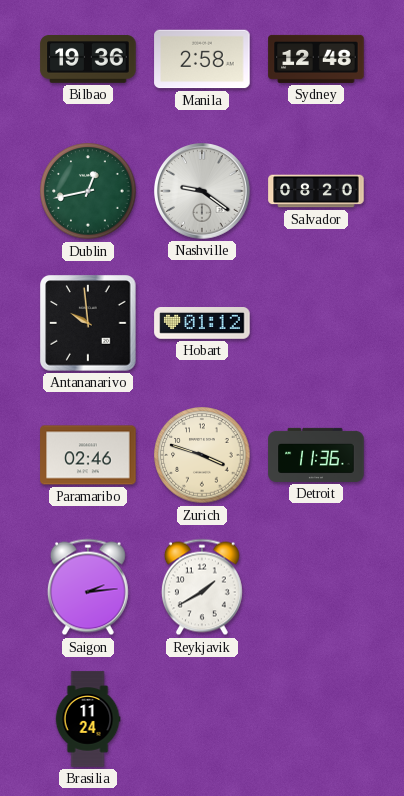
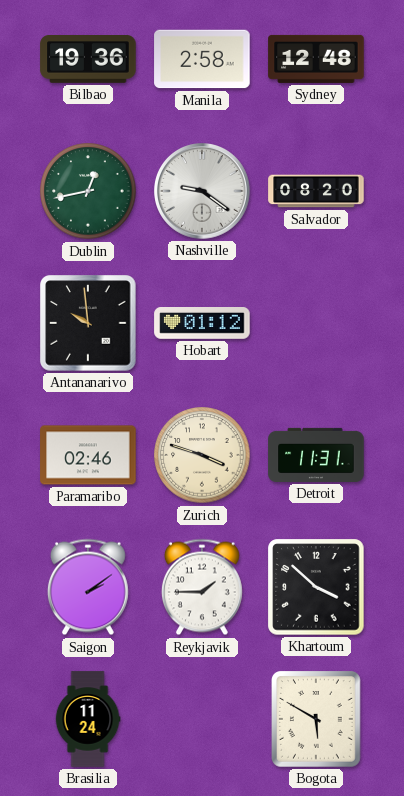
Detroit: 11:36 -> 11:31 (316, 455)
Saigon: 2:14 -> 2:09 (88, 587)
Reykjavik: 1:40 -> 1:45 (202, 587)
Khartoum: none -> 3:52 (316, 587)
Bogota: none -> 5:50 (317, 720)
